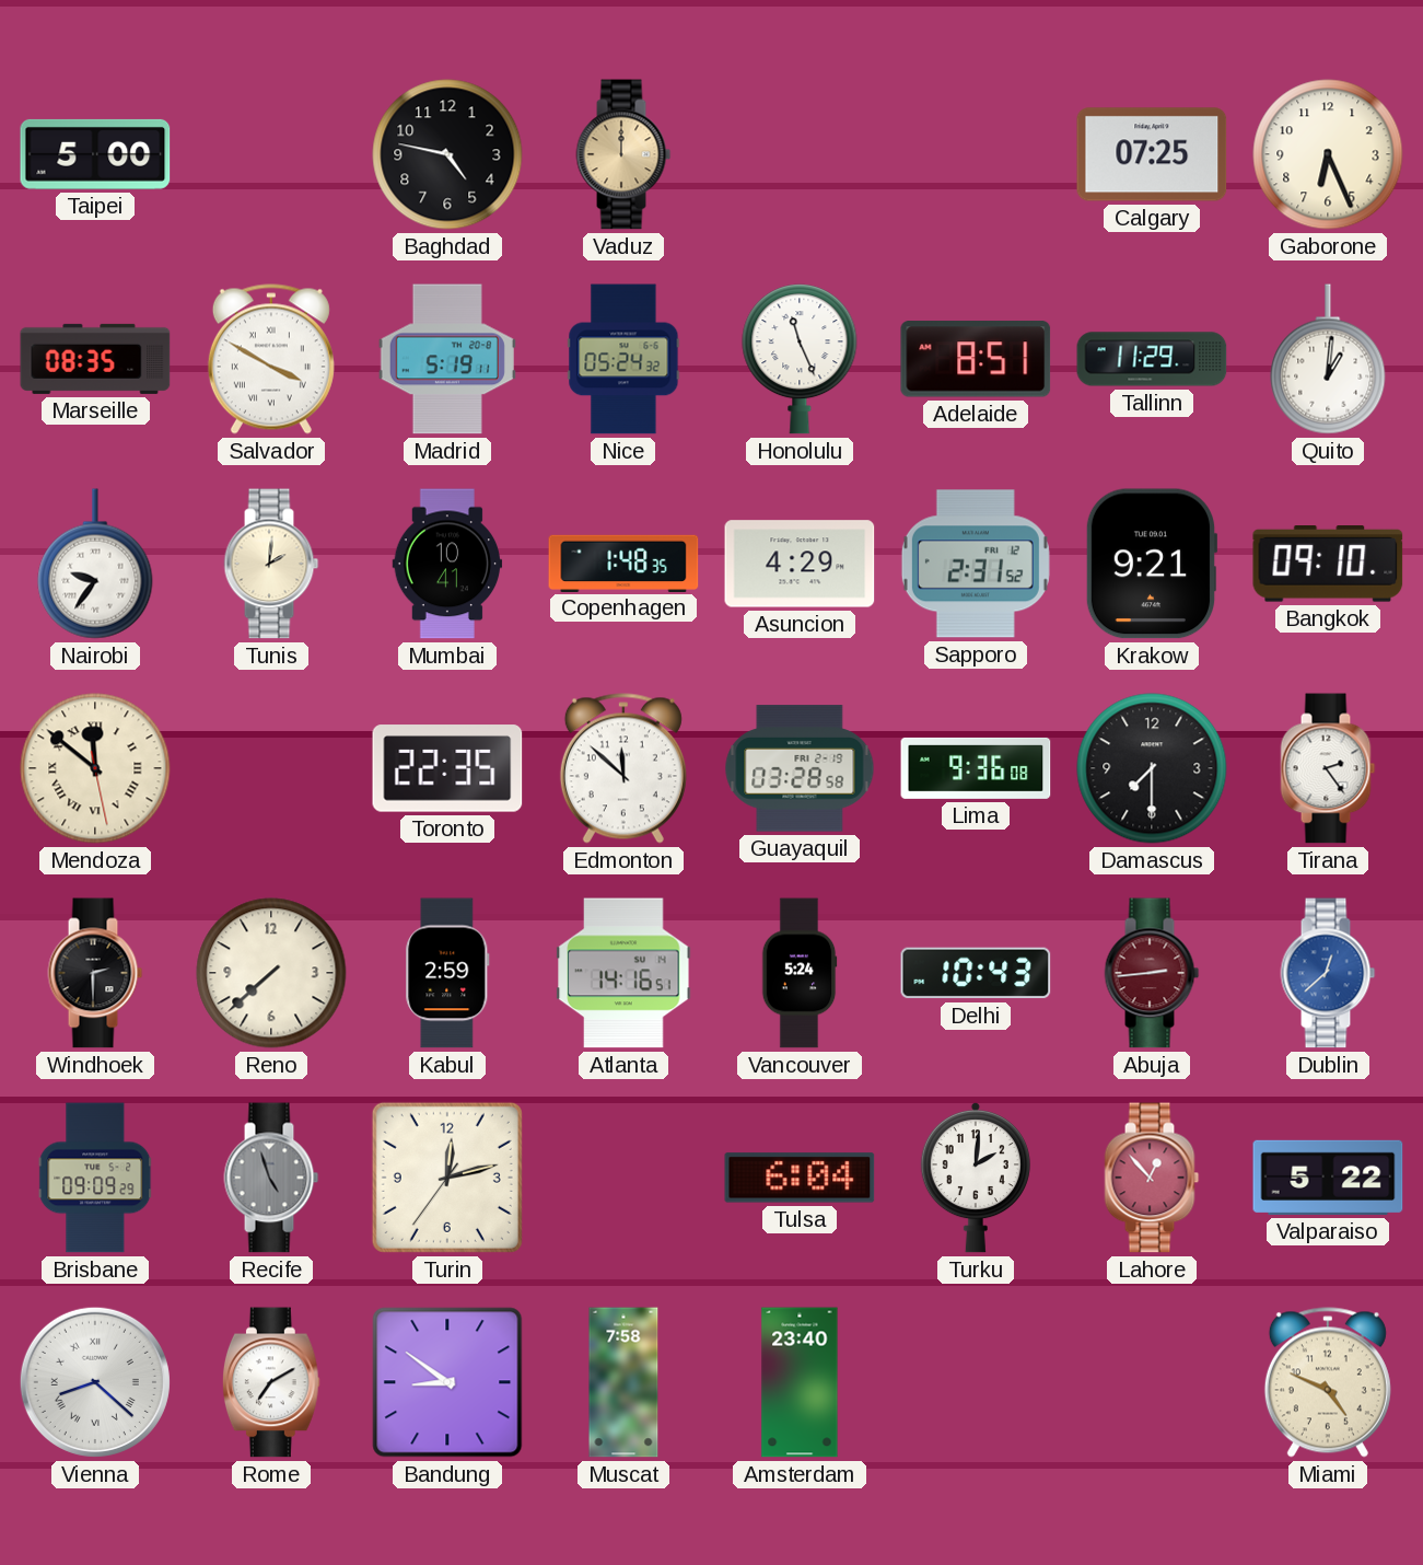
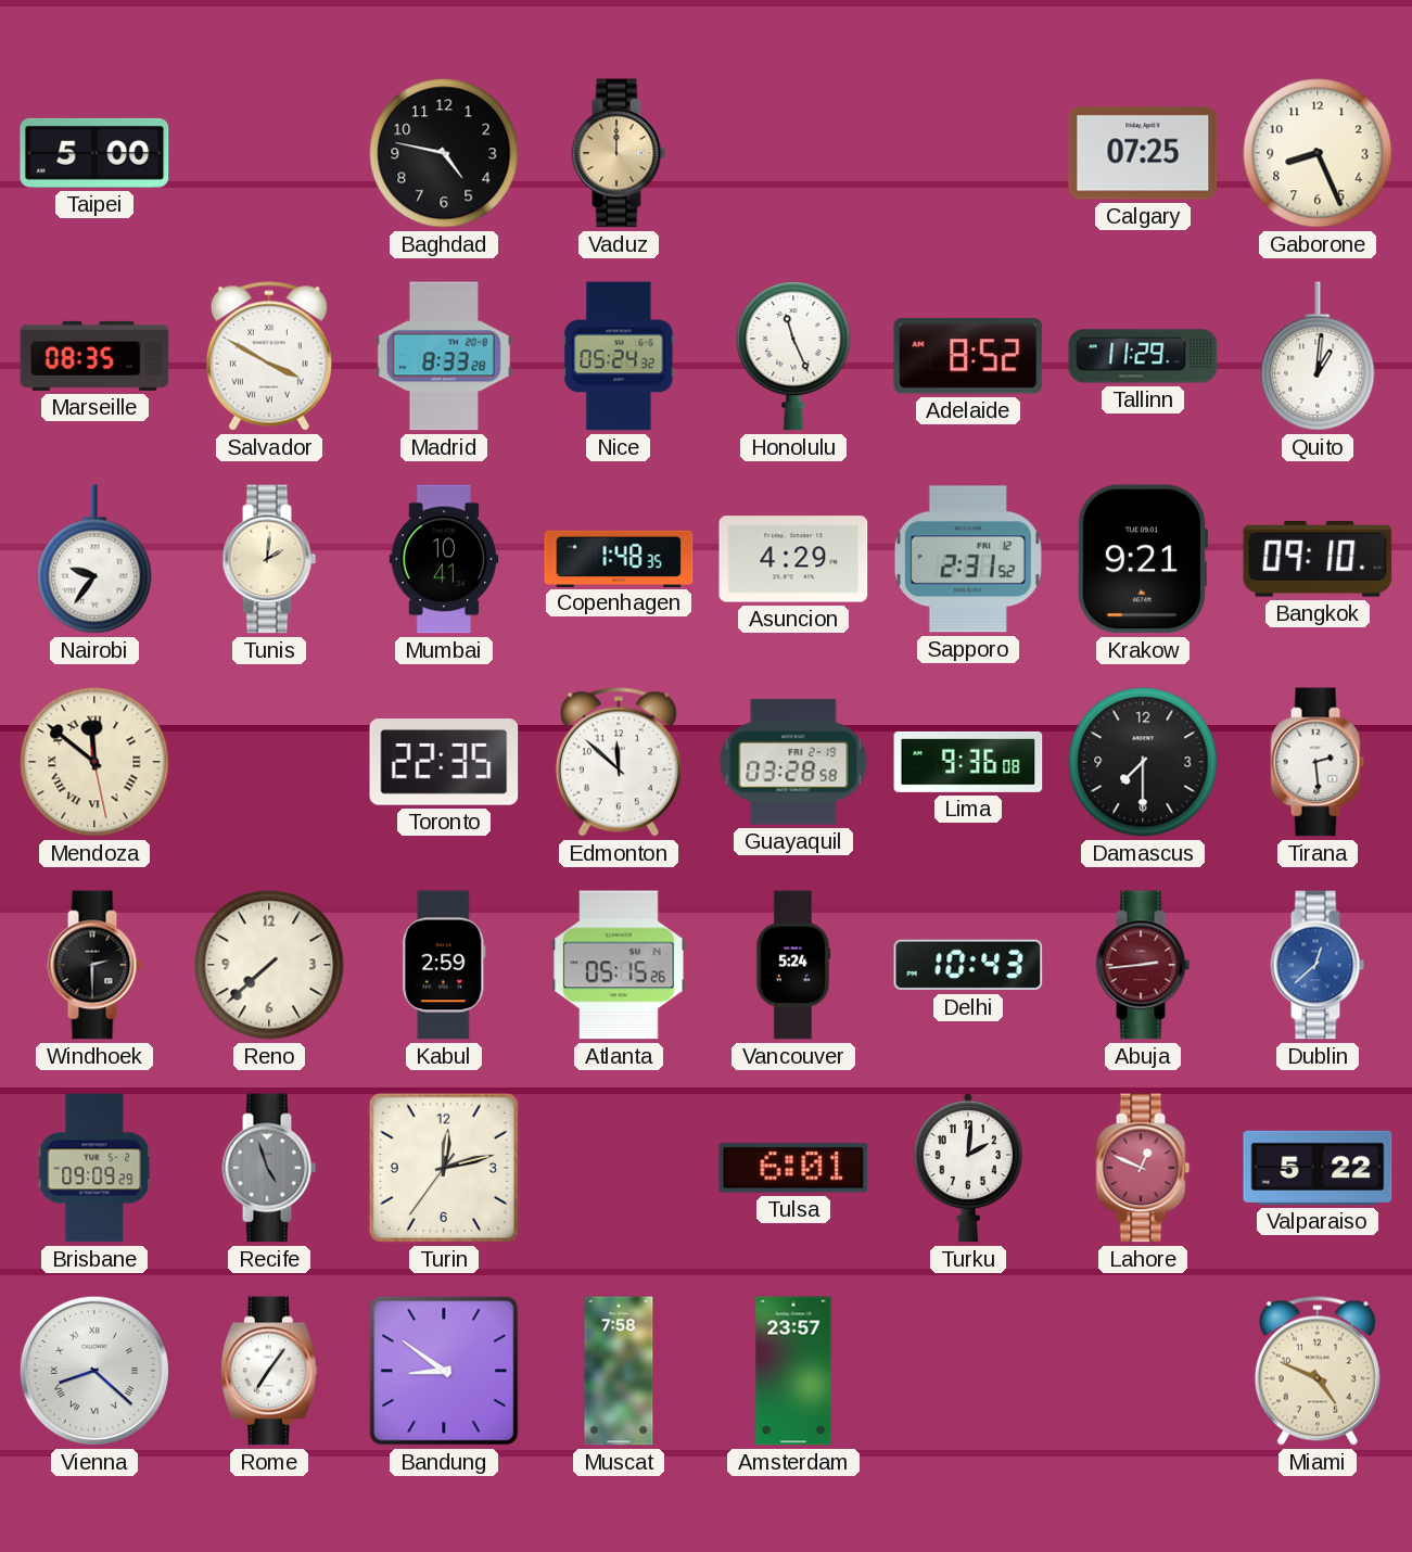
Gaborone: 6:26 -> 8:26 (1318, 153)
Madrid: 5:19 -> 8:33 (444, 356)
Adelaide: 8:51 -> 8:52 (968, 356)
Tirana: 2:24 -> 2:29 (1318, 762)
Atlanta: 14:16 -> 05:15 (619, 965)
Tulsa: 6:04 -> 6:01 (793, 1168)
Lahore: 12:53 -> 12:49 (1143, 1168)
Rome: 7:10 -> 7:06 (269, 1371)
Amsterdam: 23:40 -> 23:57 (793, 1371)
